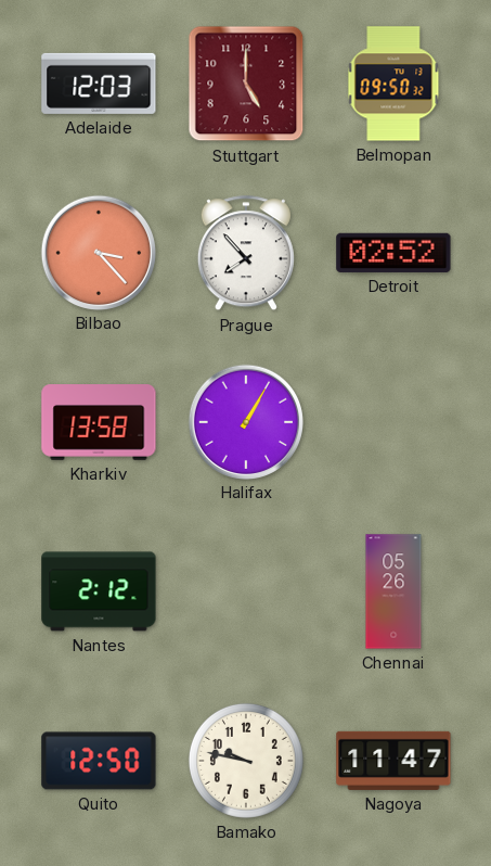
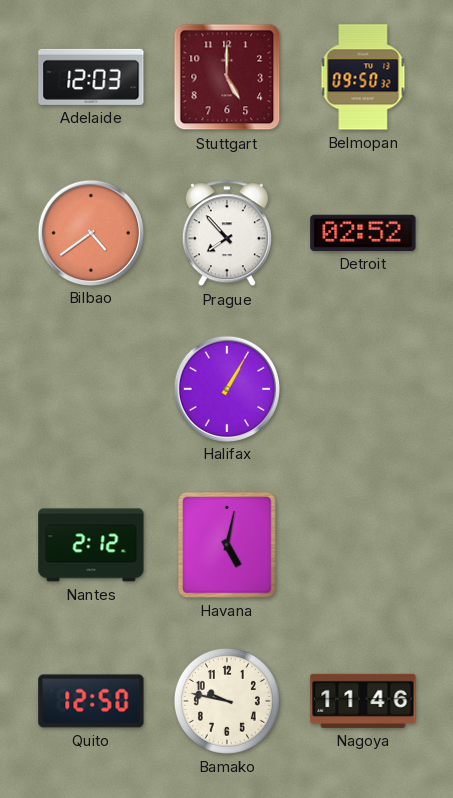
Bilbao: 3:23 -> 4:39 (90, 232)
Kharkiv: 13:58 -> none (99, 422)
Havana: none -> 5:02 (228, 545)
Chennai: 05:26 -> none (393, 591)
Nagoya: 11:47 -> 11:46 (363, 701)
